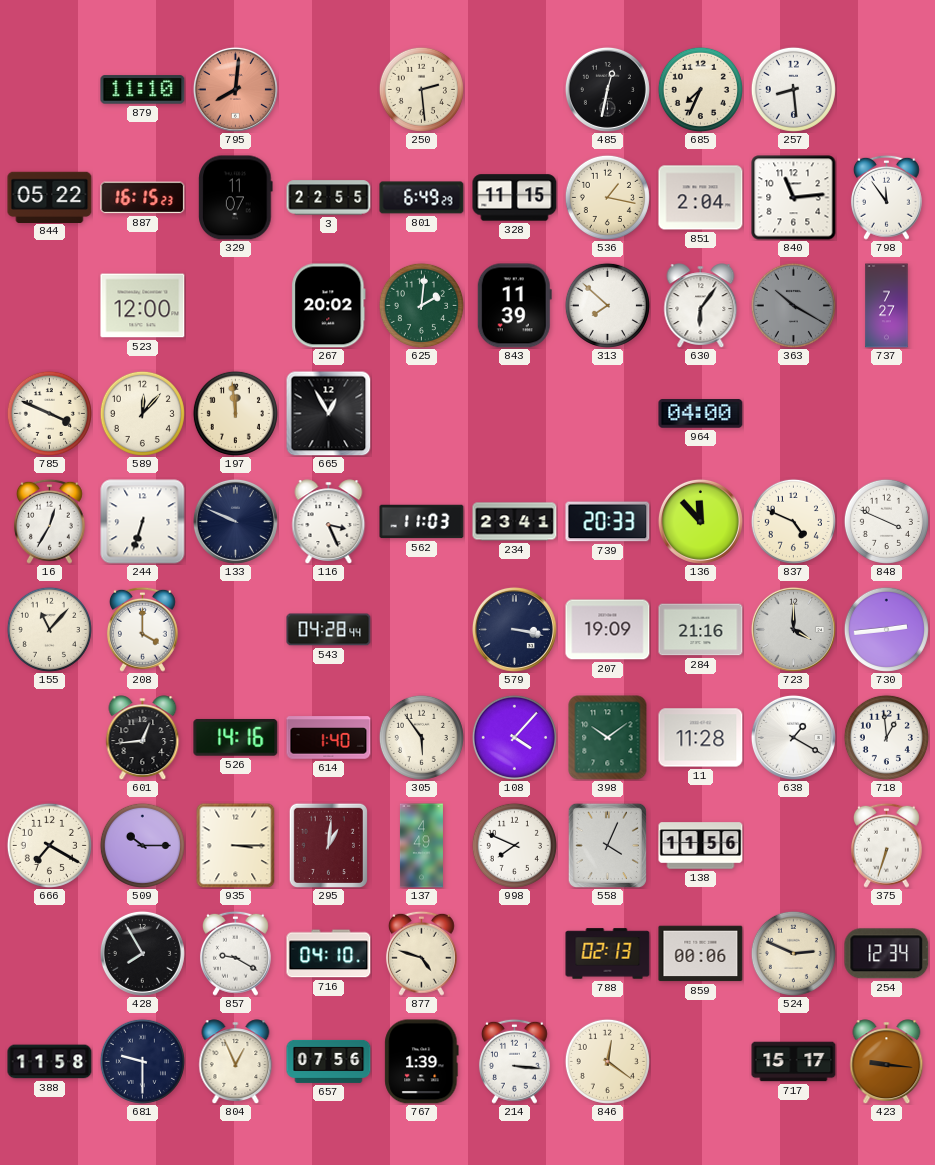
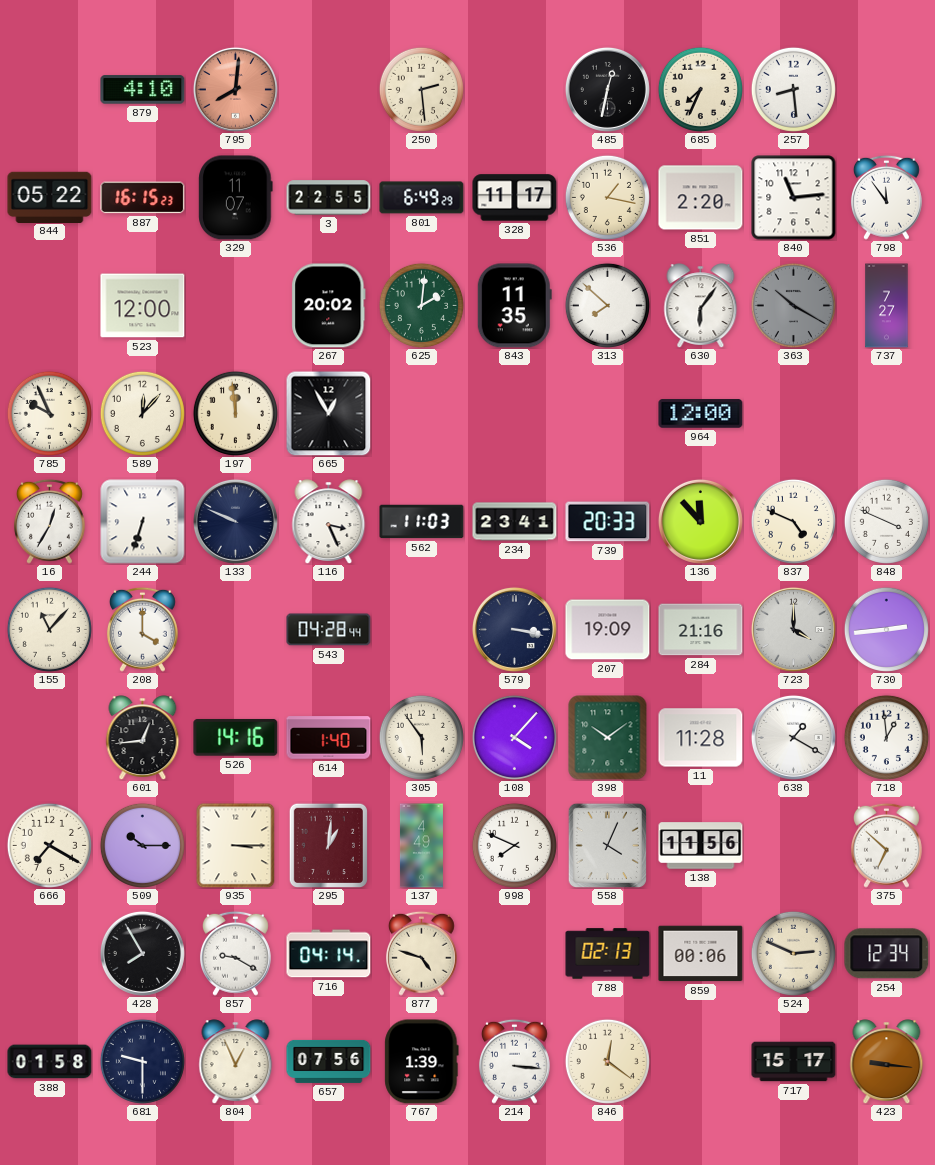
879: 11:10 -> 4:10 (143, 90)
328: 11:15 -> 11:17 (515, 198)
851: 2:04 -> 2:20 (701, 198)
843: 11:39 -> 11:35 (514, 306)
785: 3:49 -> 9:56 (49, 413)
964: 04:00 -> 12:00 (701, 414)
375: 6:33 -> 6:52 (886, 845)
716: 04:10 -> 04:14 (329, 954)
388: 11:58 -> 01:58 (50, 1062)
